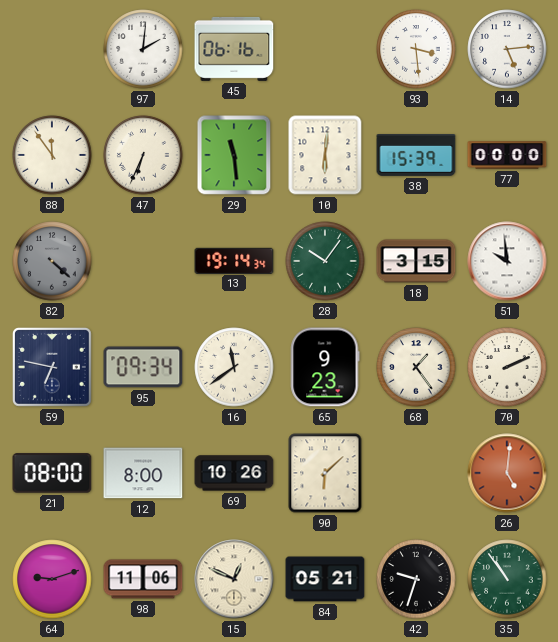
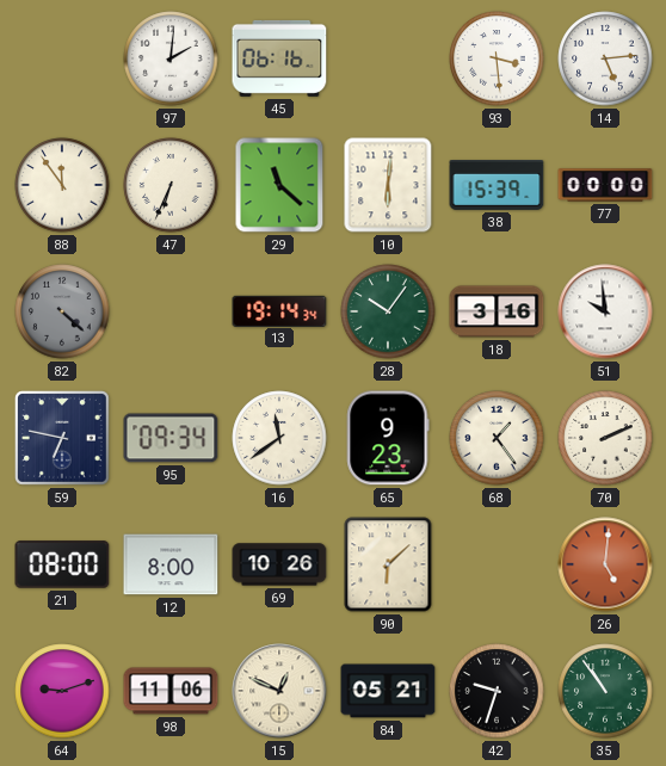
29: 11:29 -> 11:22 (279, 185)
18: 3:15 -> 3:16 (497, 311)
